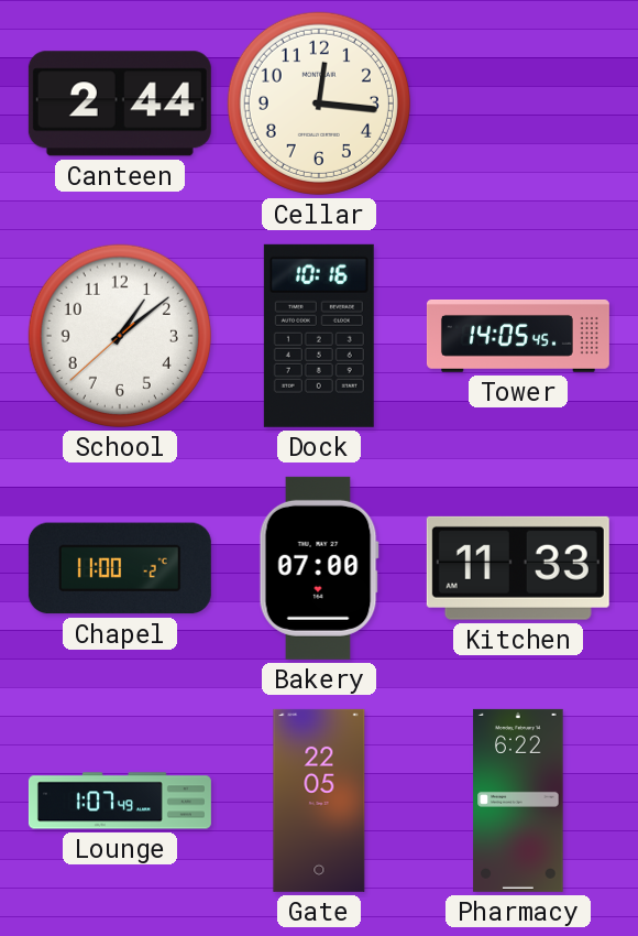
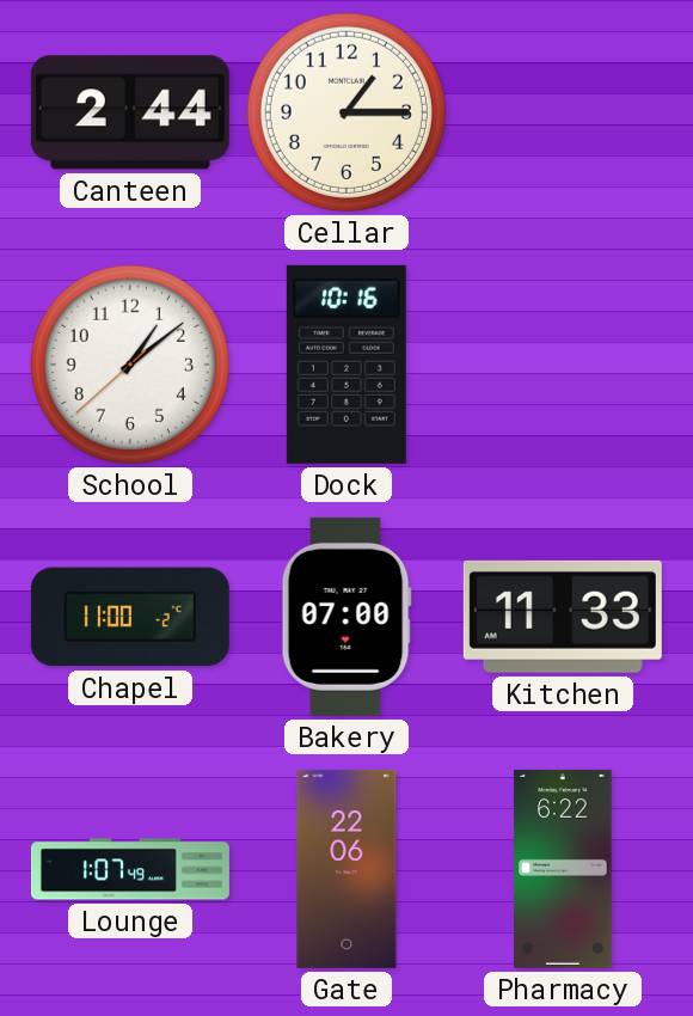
Cellar: 12:16 -> 1:15 (346, 112)
Tower: 14:05 -> none (518, 337)
Gate: 22:05 -> 22:06 (346, 869)
